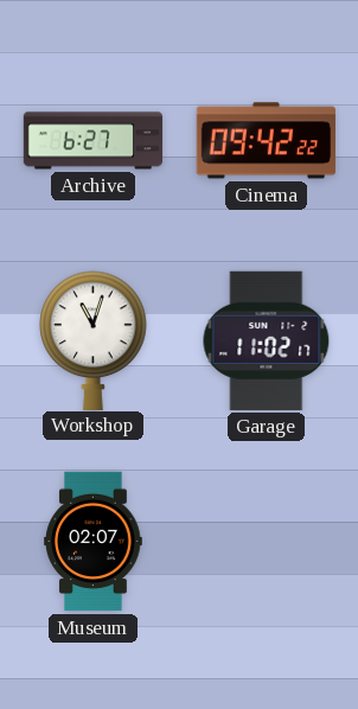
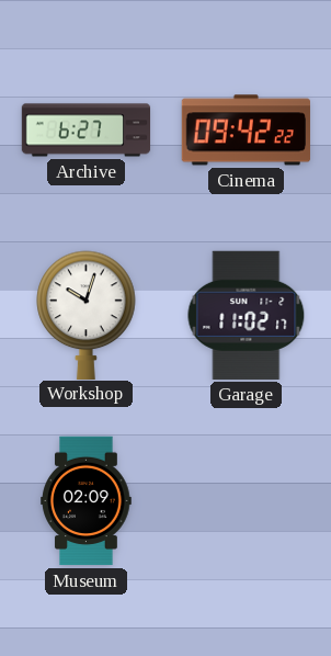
Workshop: 11:03 -> 10:03 (87, 315)
Museum: 02:07 -> 02:09 (87, 501)
